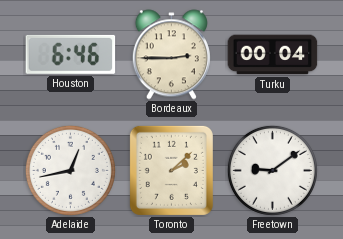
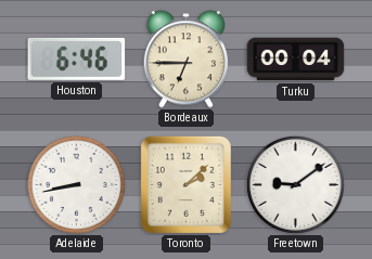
Bordeaux: 2:45 -> 6:45 (185, 60)
Adelaide: 12:43 -> 8:43 (76, 184)
